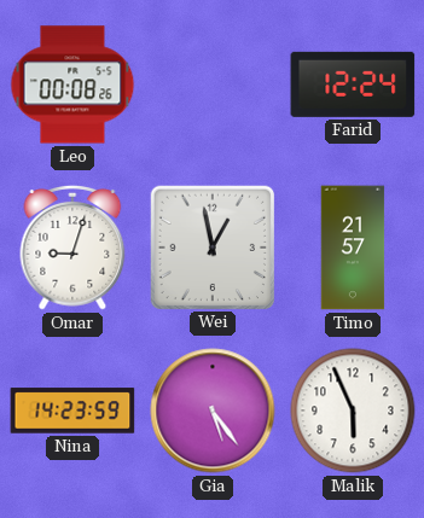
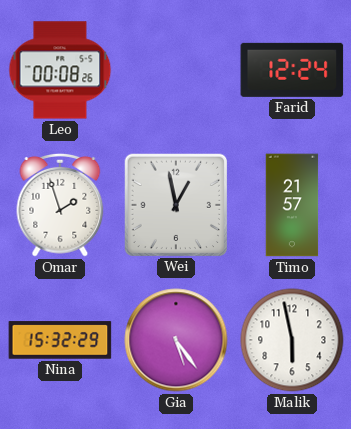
Omar: 9:03 -> 1:57 (60, 205)
Nina: 14:23 -> 15:32 (60, 340)
Malik: 5:56 -> 5:58 (292, 340)
